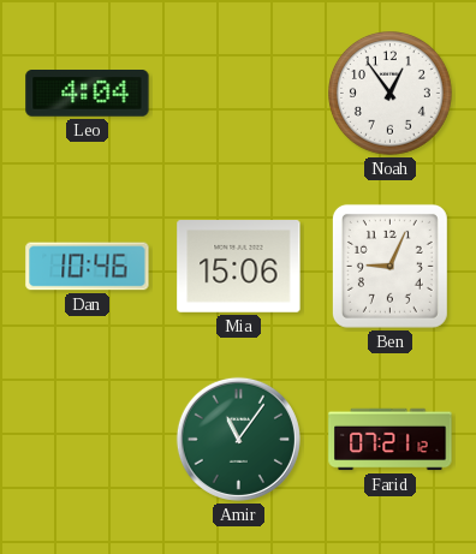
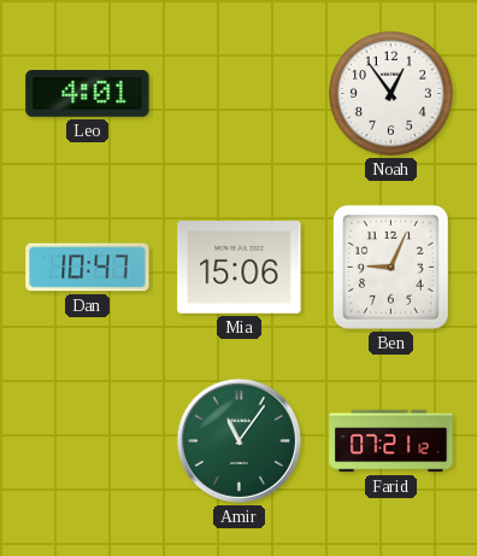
Leo: 4:04 -> 4:01 (88, 94)
Dan: 10:46 -> 10:47 (88, 268)
